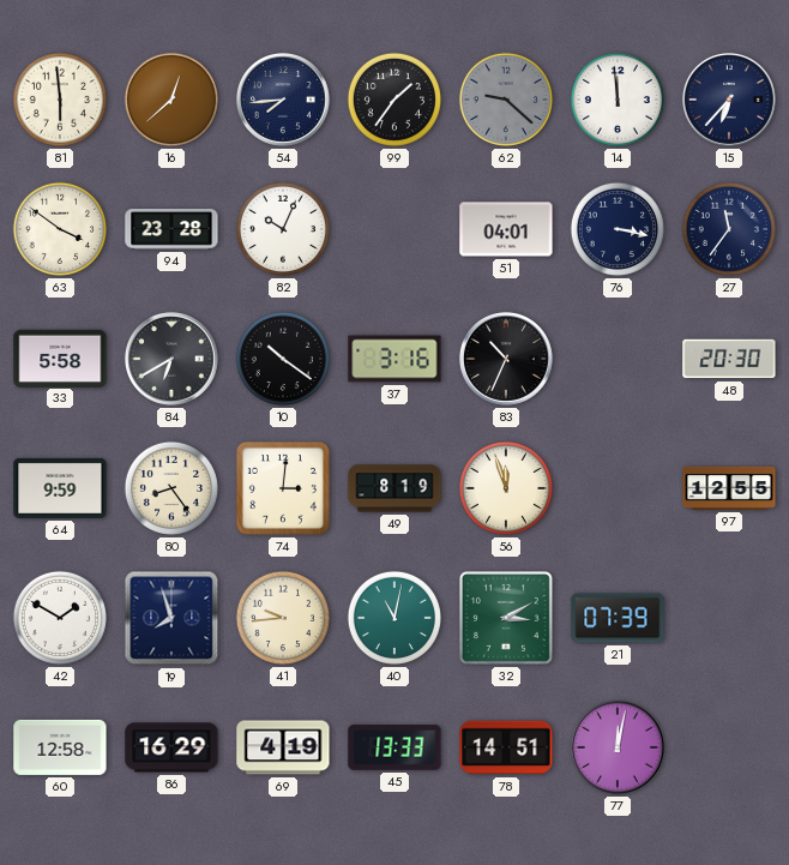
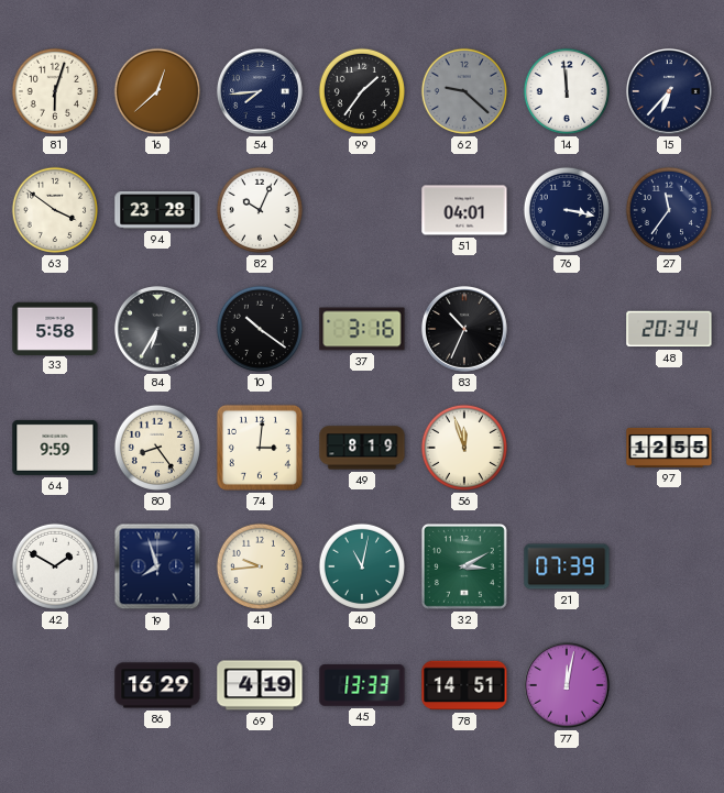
81: 5:59 -> 6:03 (55, 91)
84: 6:40 -> 6:35 (157, 329)
48: 20:30 -> 20:34 (669, 329)
60: 12:58 -> none (60, 747)
